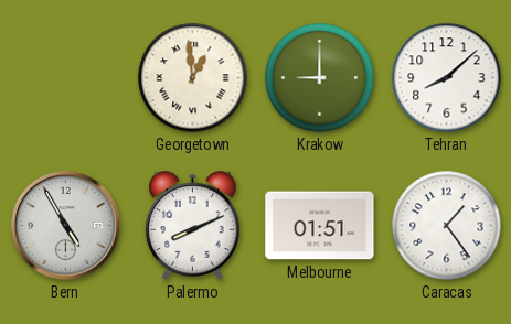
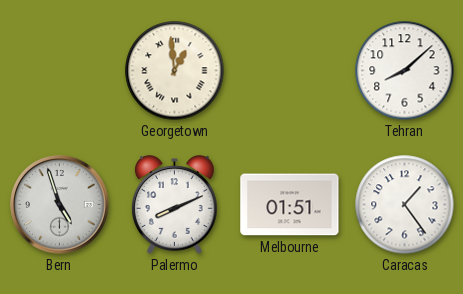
Krakow: 9:00 -> none (320, 78)
Bern: 4:55 -> 4:57 (60, 205)
